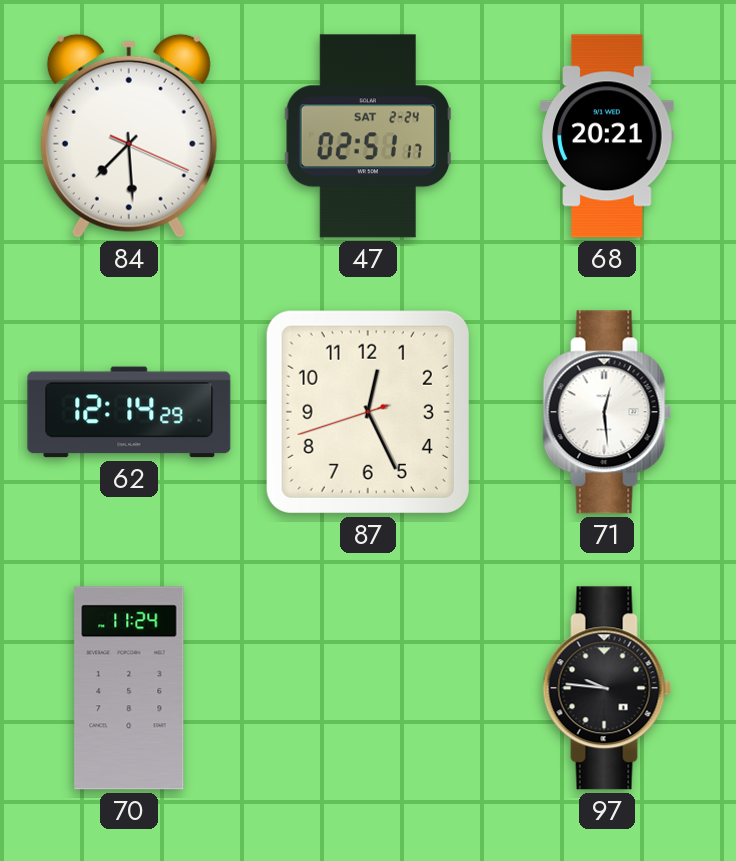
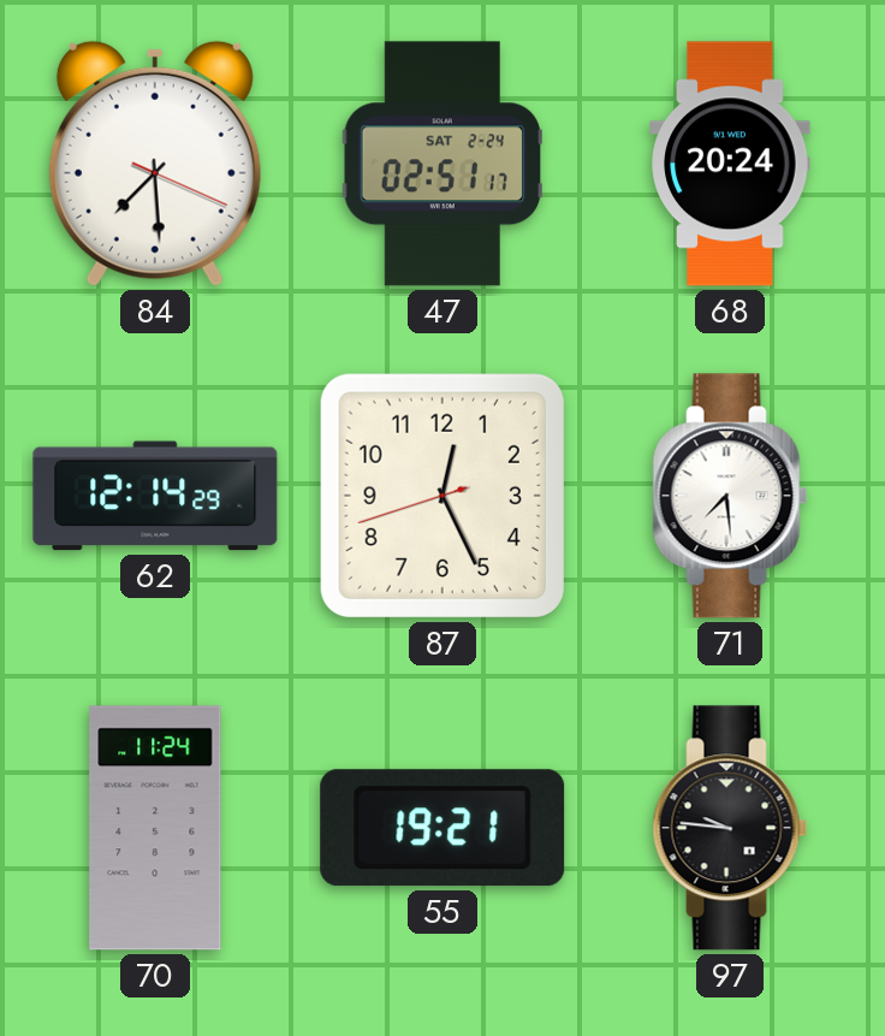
68: 20:21 -> 20:24 (730, 164)
71: 12:29 -> 7:29 (730, 496)
55: none -> 19:21 (442, 828)
